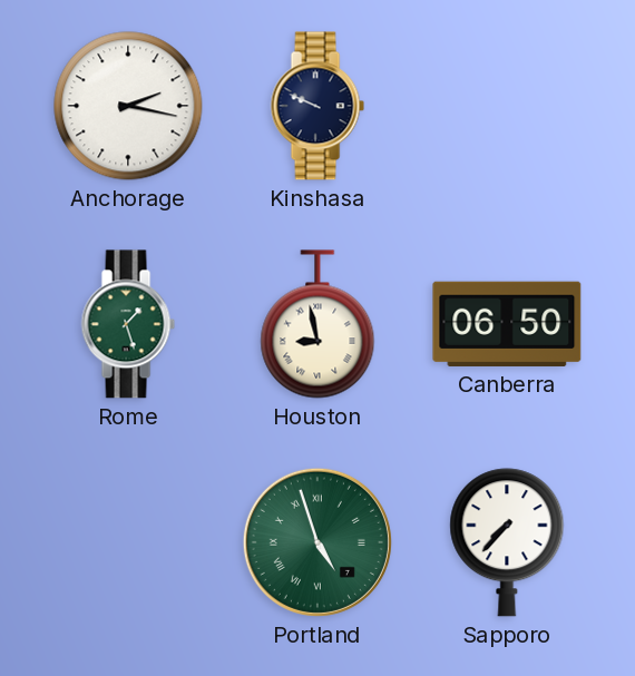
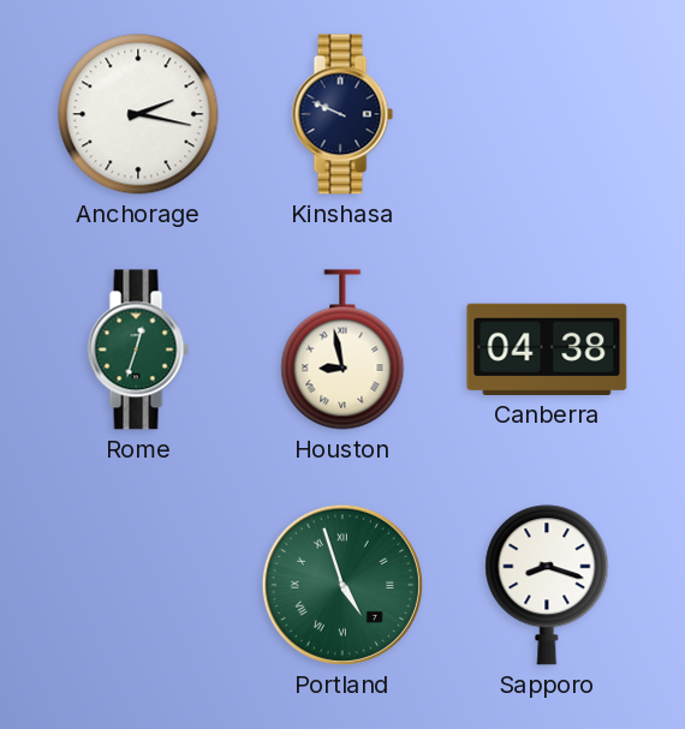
Rome: 1:27 -> 12:33 (138, 349)
Canberra: 06:50 -> 04:38 (547, 349)
Sapporo: 7:37 -> 8:18 (547, 585)
